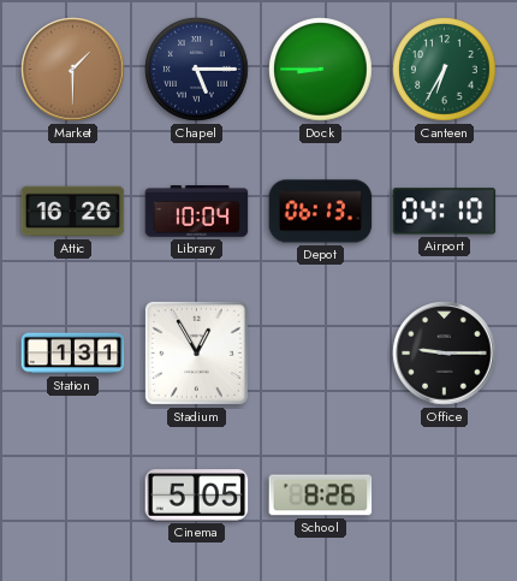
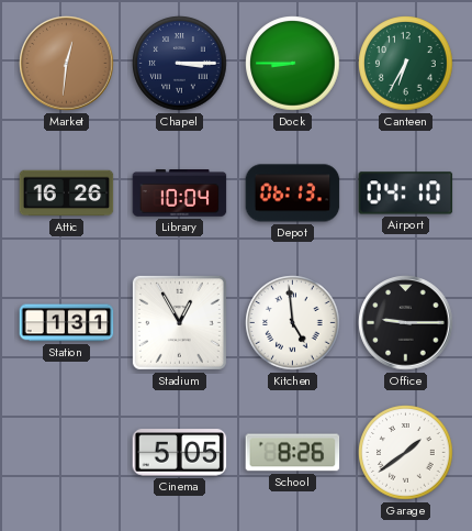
Market: 1:30 -> 12:31 (67, 64)
Chapel: 5:15 -> 3:15 (180, 64)
Kitchen: none -> 4:59 (293, 323)
Garage: none -> 1:39 (406, 453)
